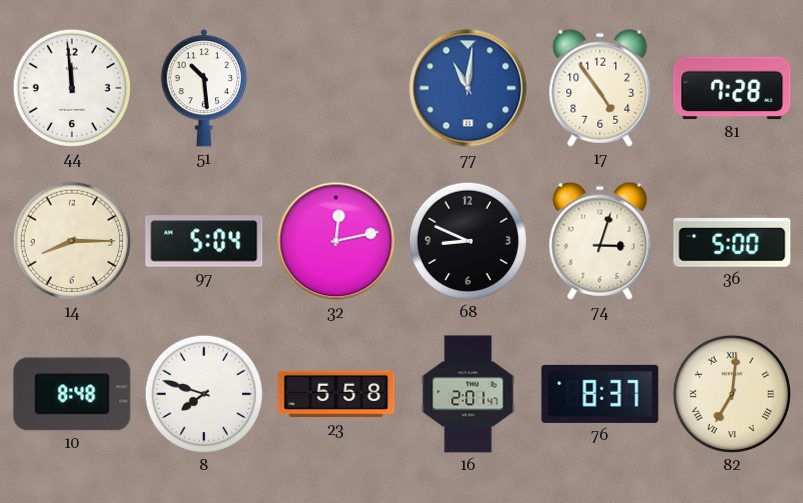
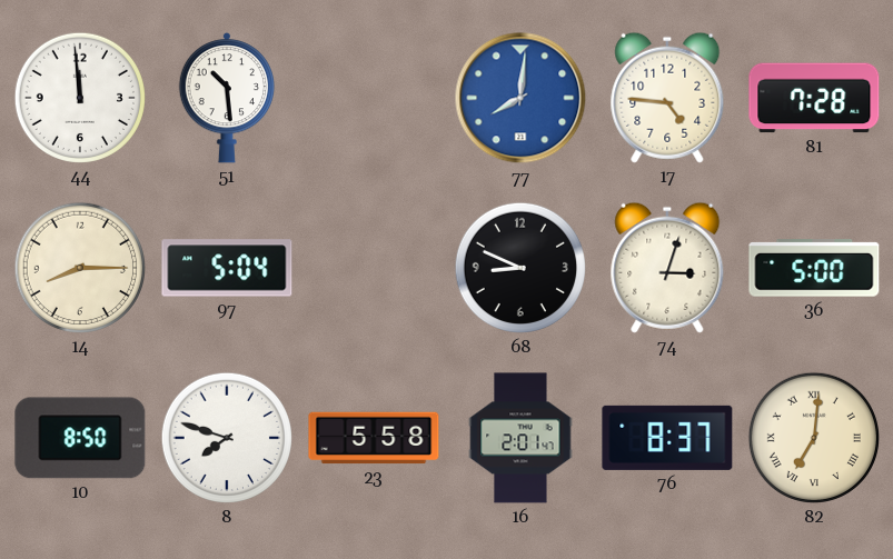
77: 11:01 -> 8:01 (520, 98)
17: 4:54 -> 4:46 (667, 98)
32: 12:13 -> none (336, 241)
10: 8:48 -> 8:50 (80, 438)
